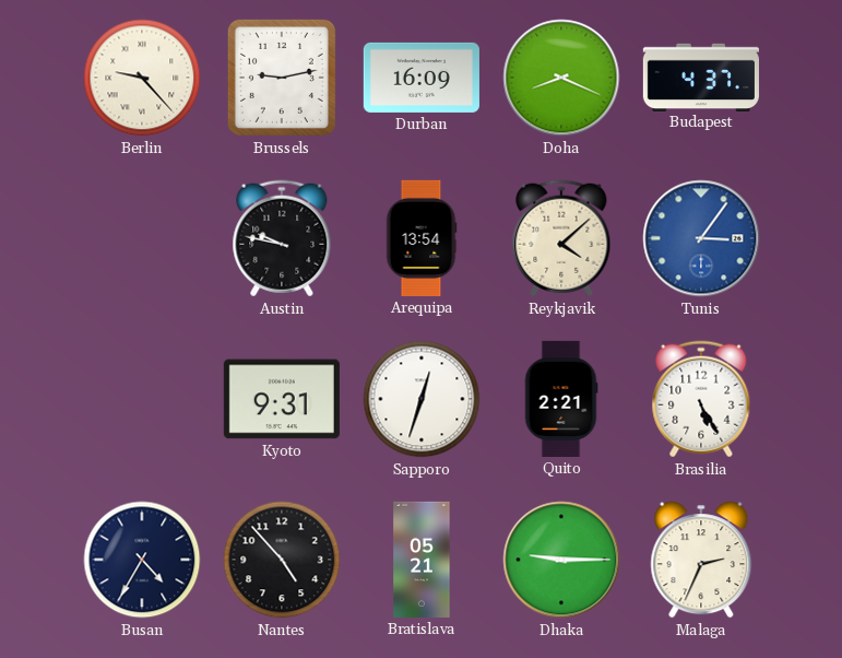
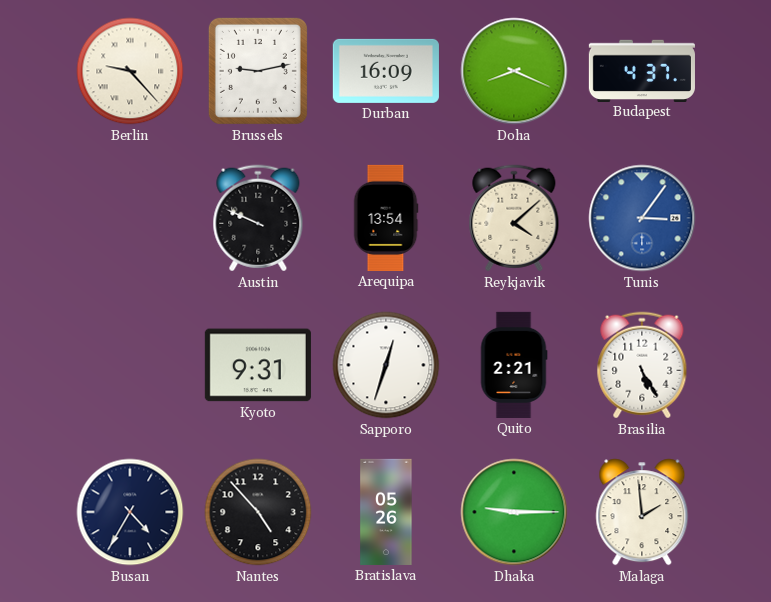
Austin: 9:47 -> 9:49 (258, 218)
Bratislava: 05:21 -> 05:26 (386, 512)
Malaga: 2:34 -> 1:59 (642, 512)
